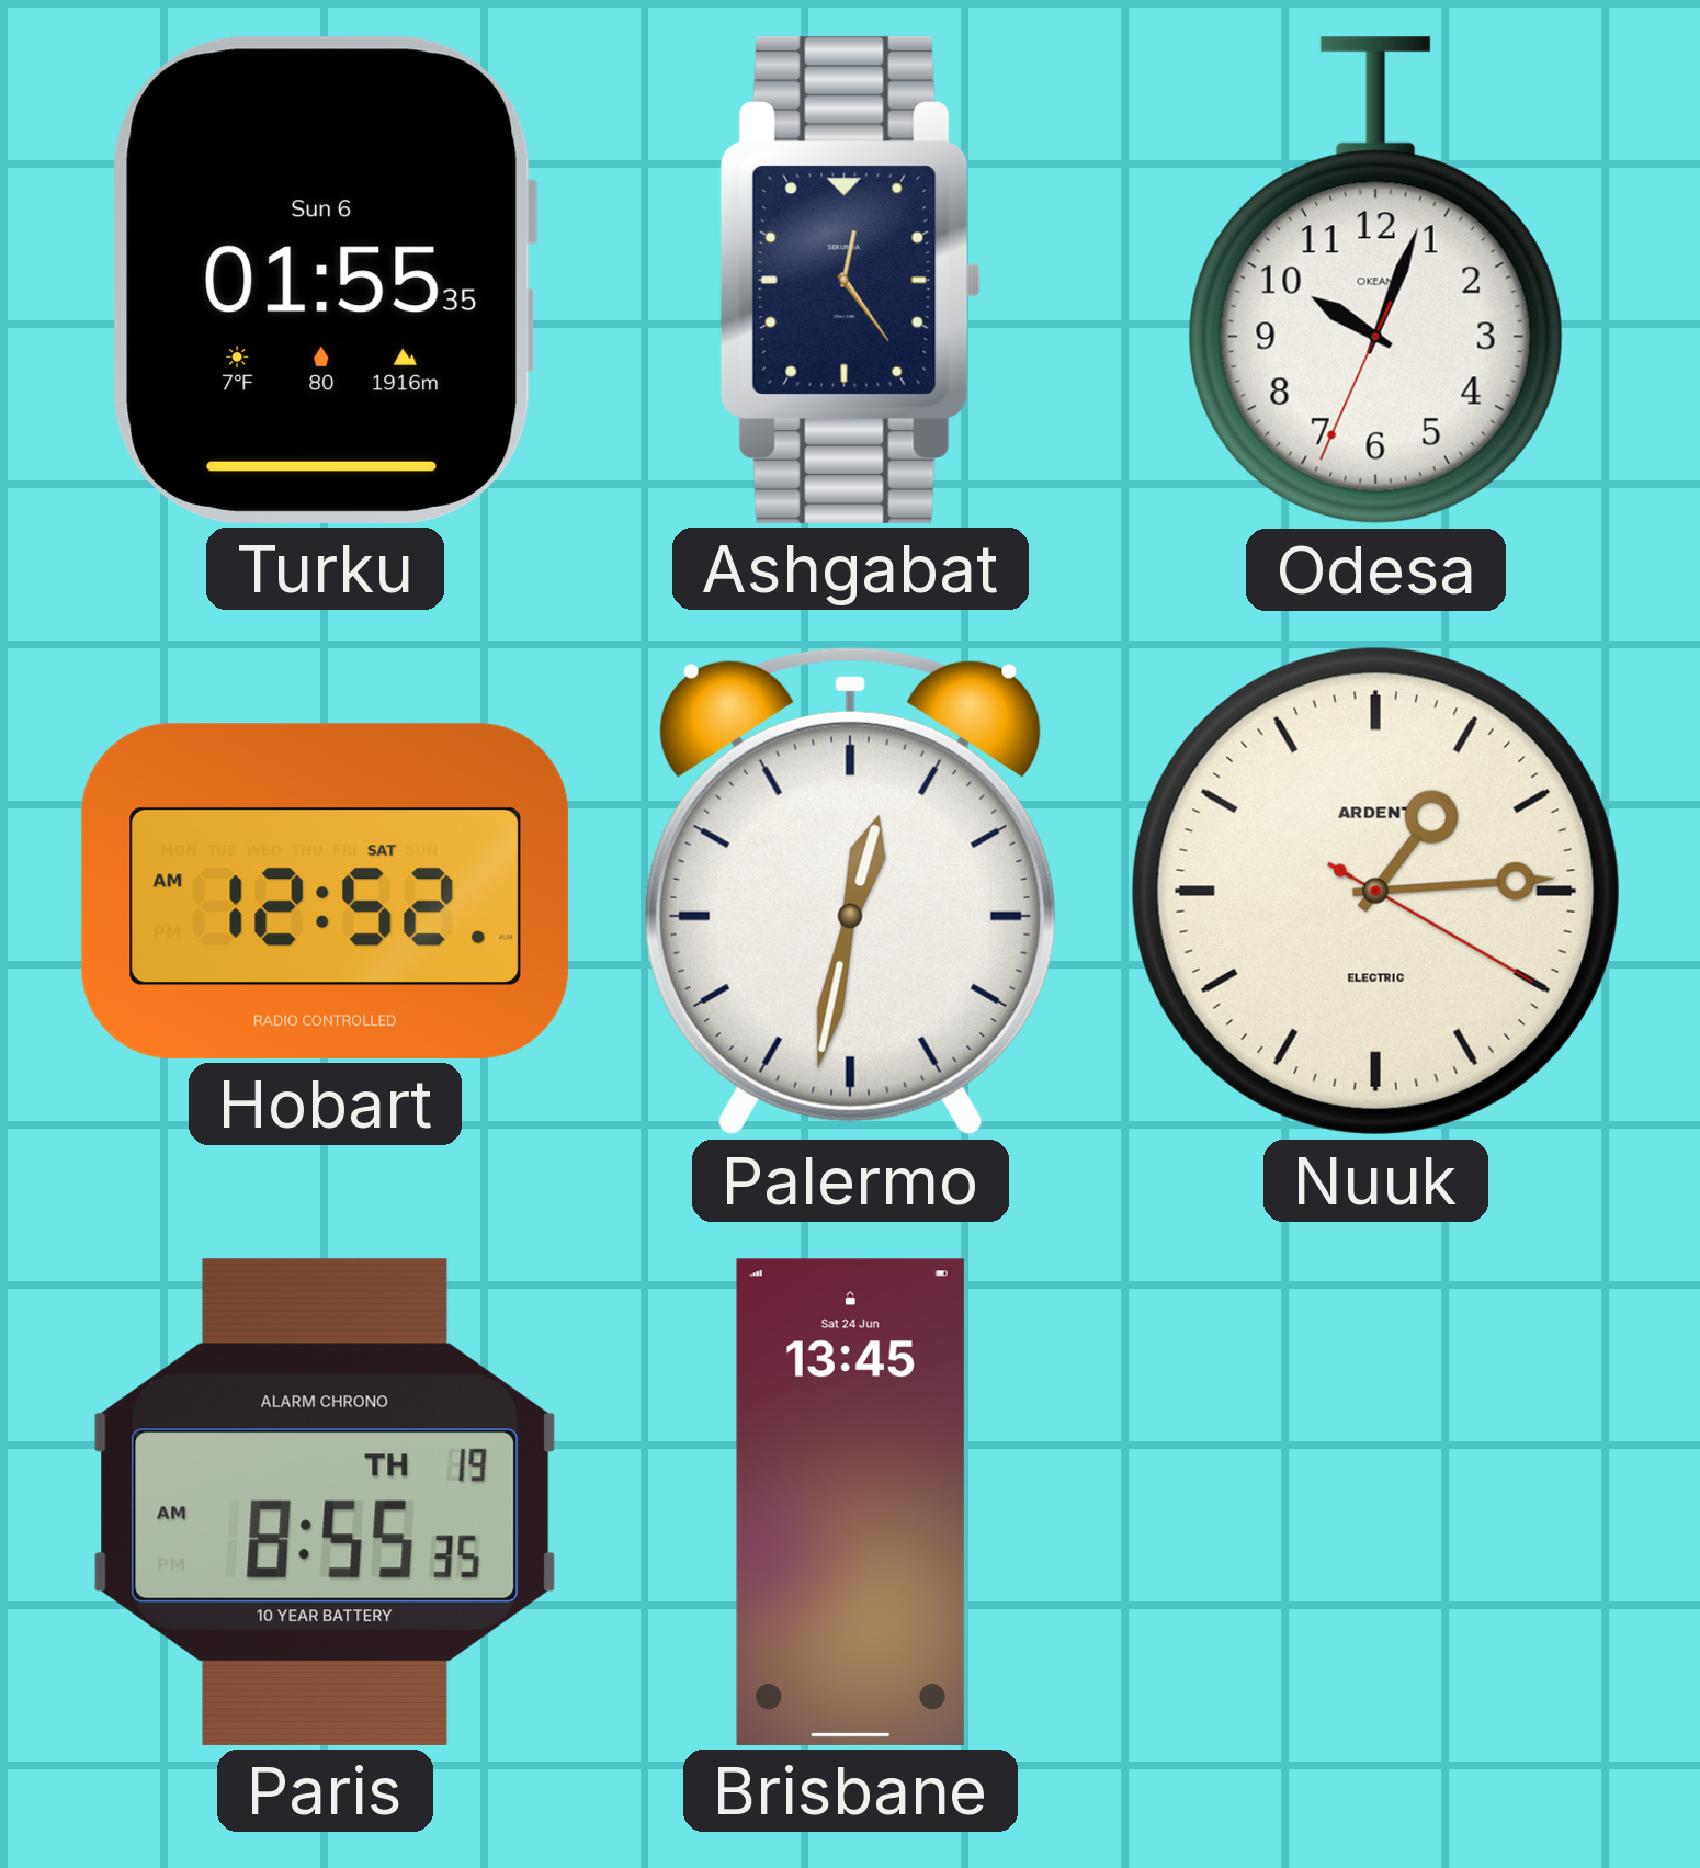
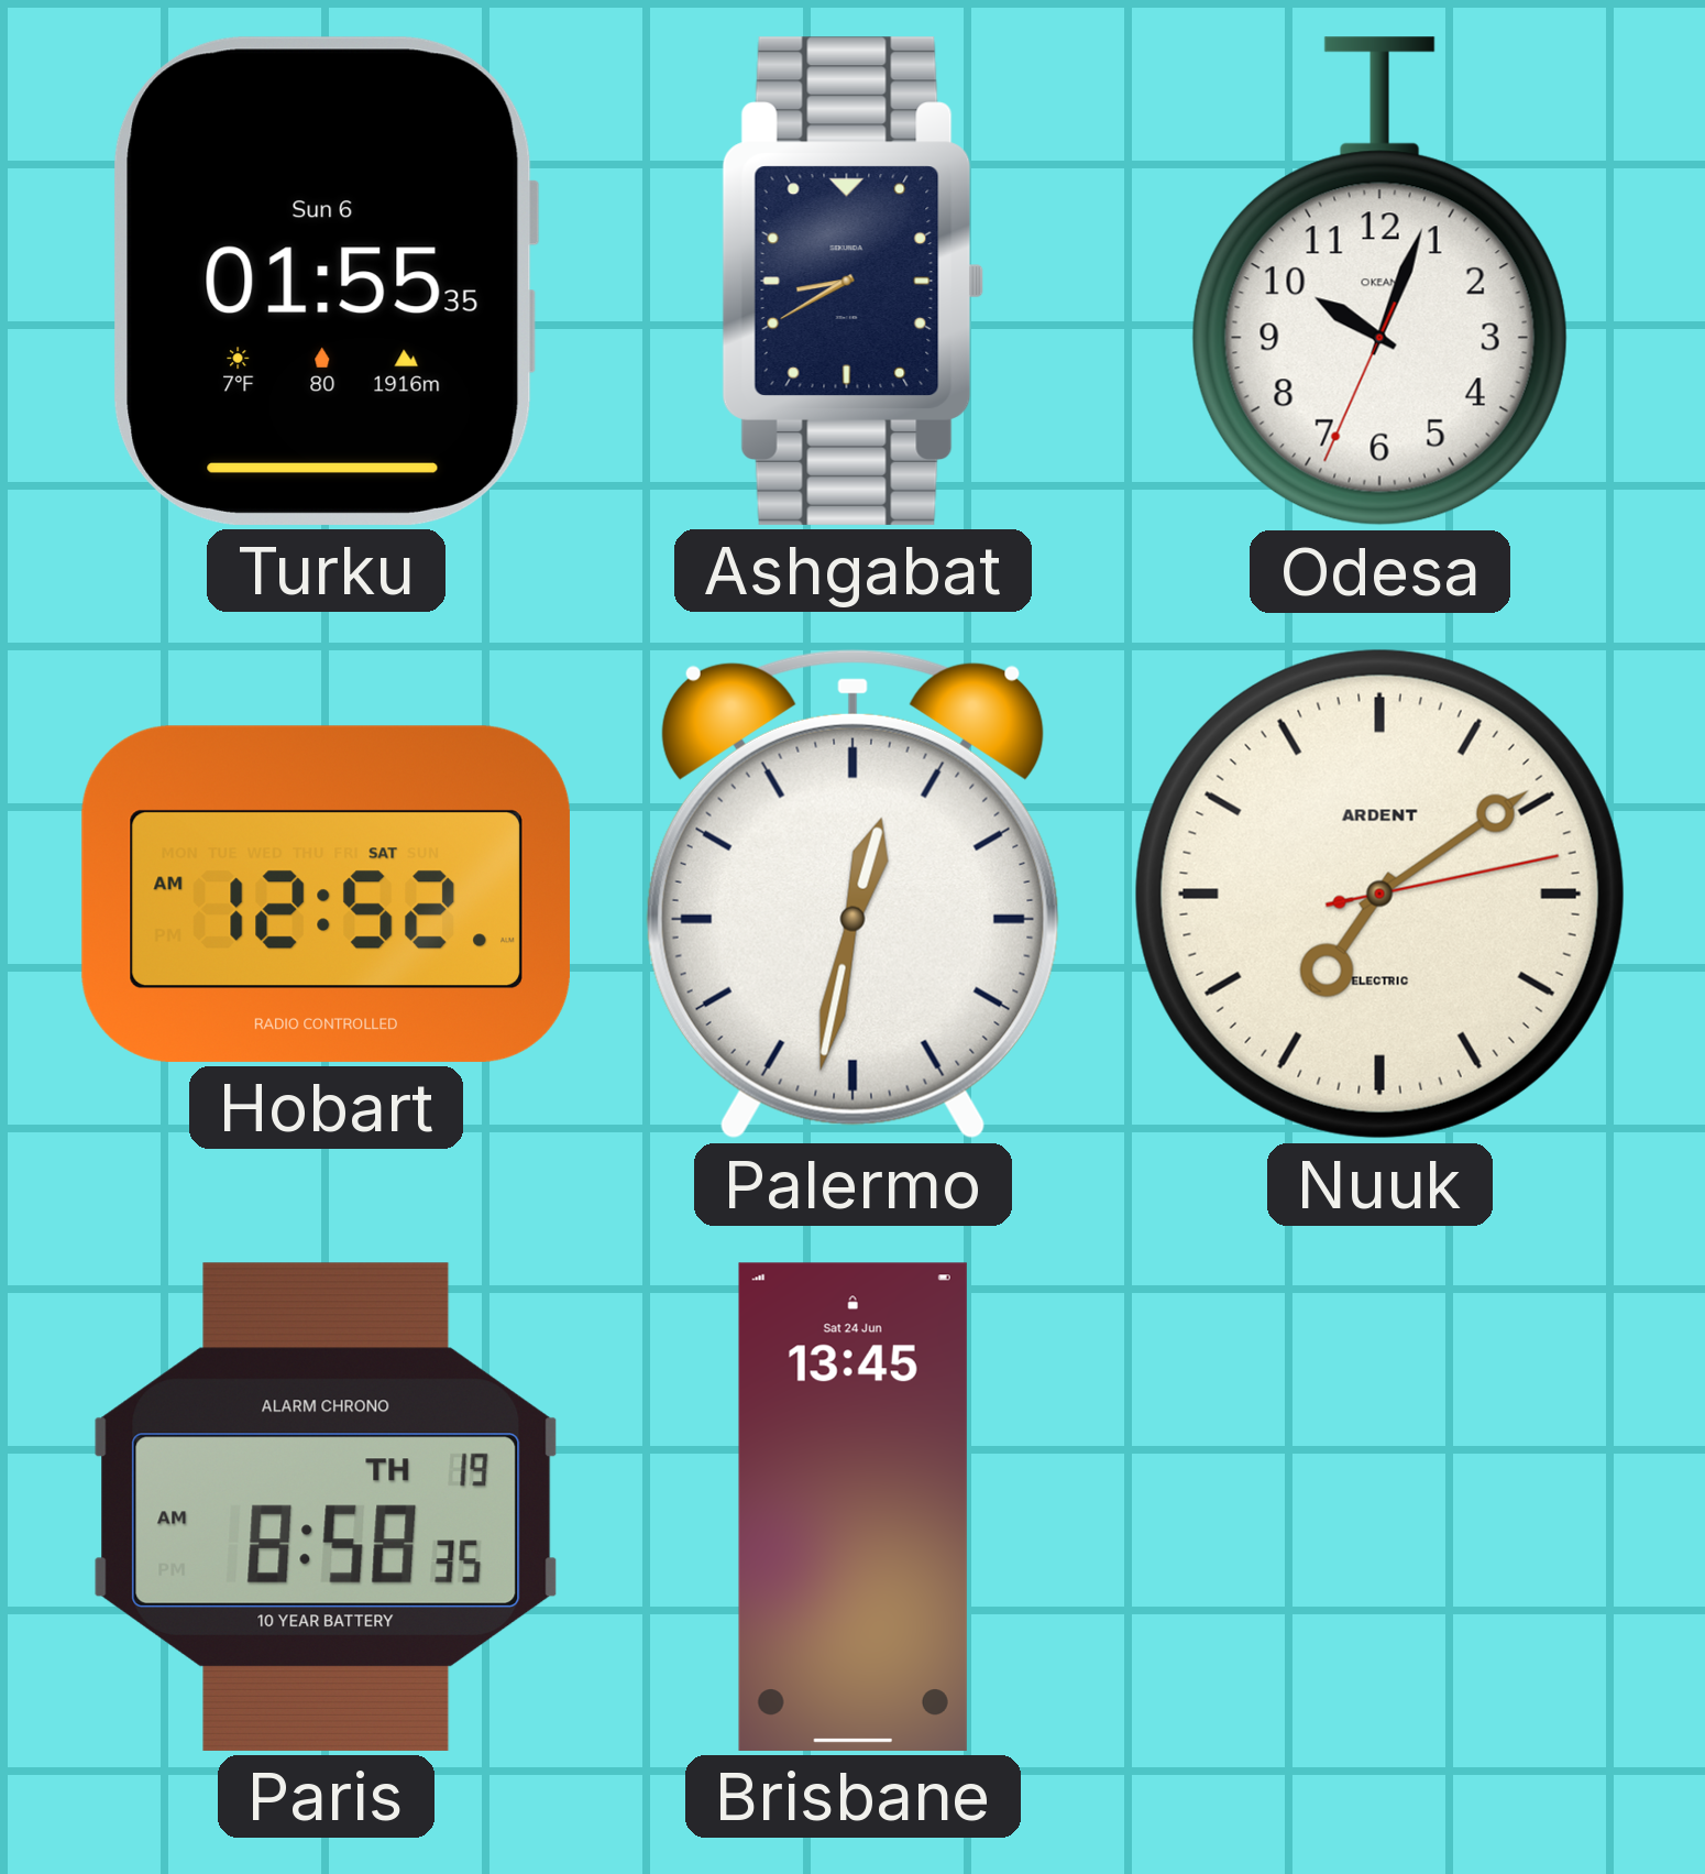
Ashgabat: 12:24 -> 8:40 (854, 281)
Nuuk: 1:14 -> 7:09 (1379, 894)
Paris: 8:55 -> 8:58 (327, 1506)
